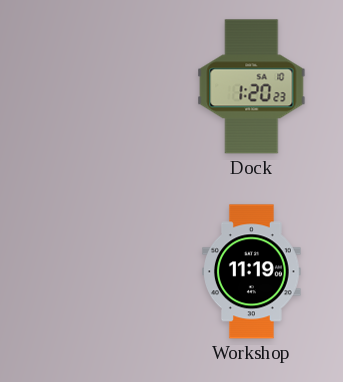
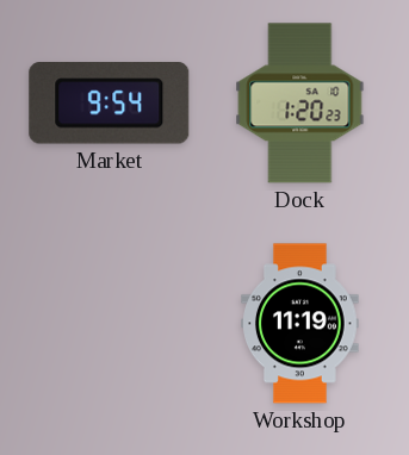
Market: none -> 9:54 (110, 104)
